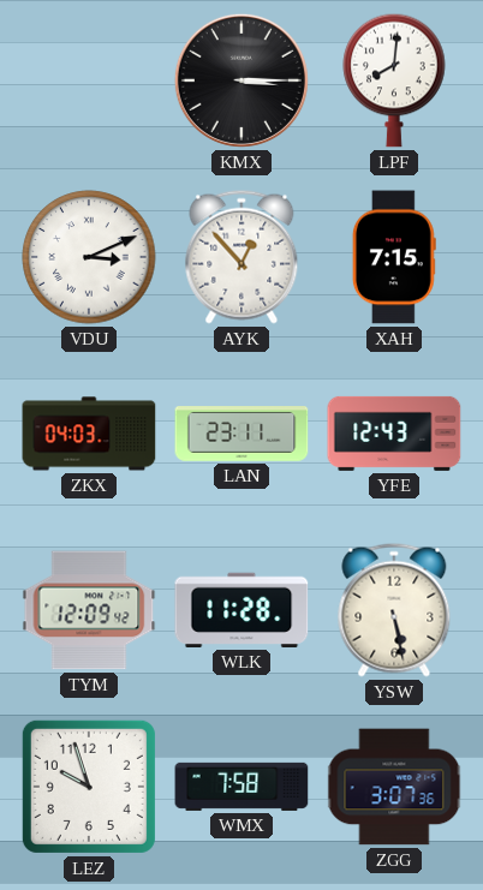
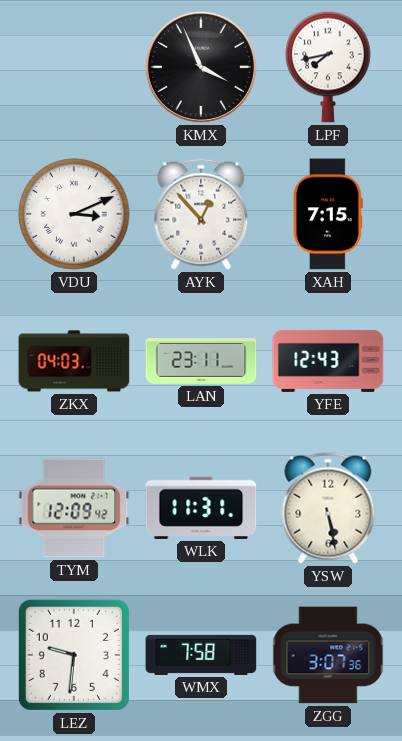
KMX: 3:15 -> 3:56 (201, 67)
LPF: 8:01 -> 7:43 (328, 67)
WLK: 11:28 -> 11:31 (201, 508)
LEZ: 9:57 -> 9:31 (74, 655)
